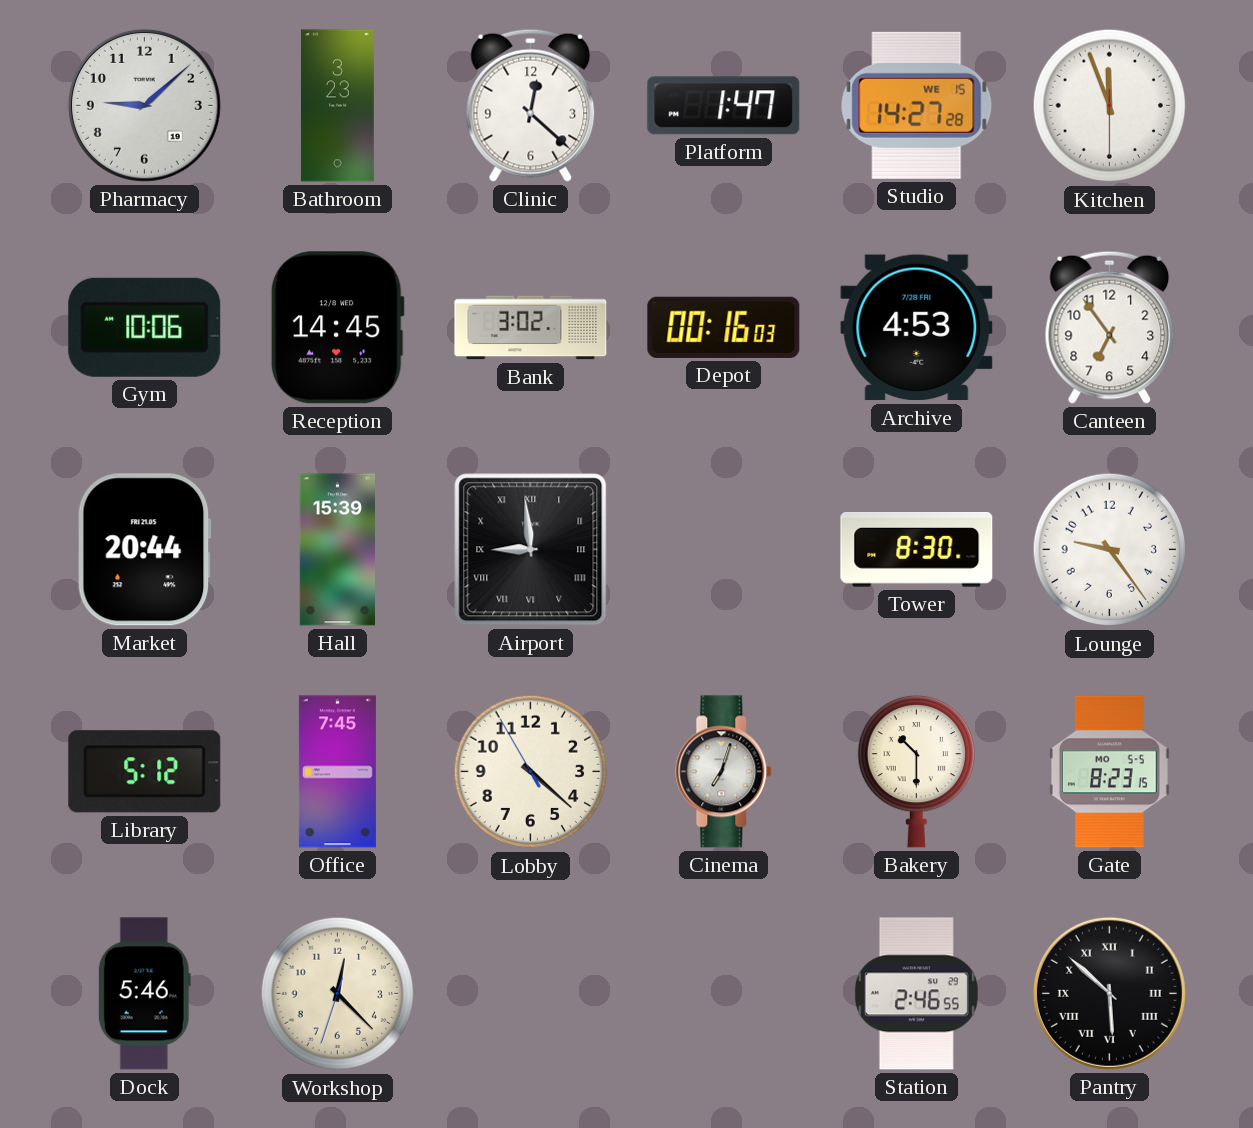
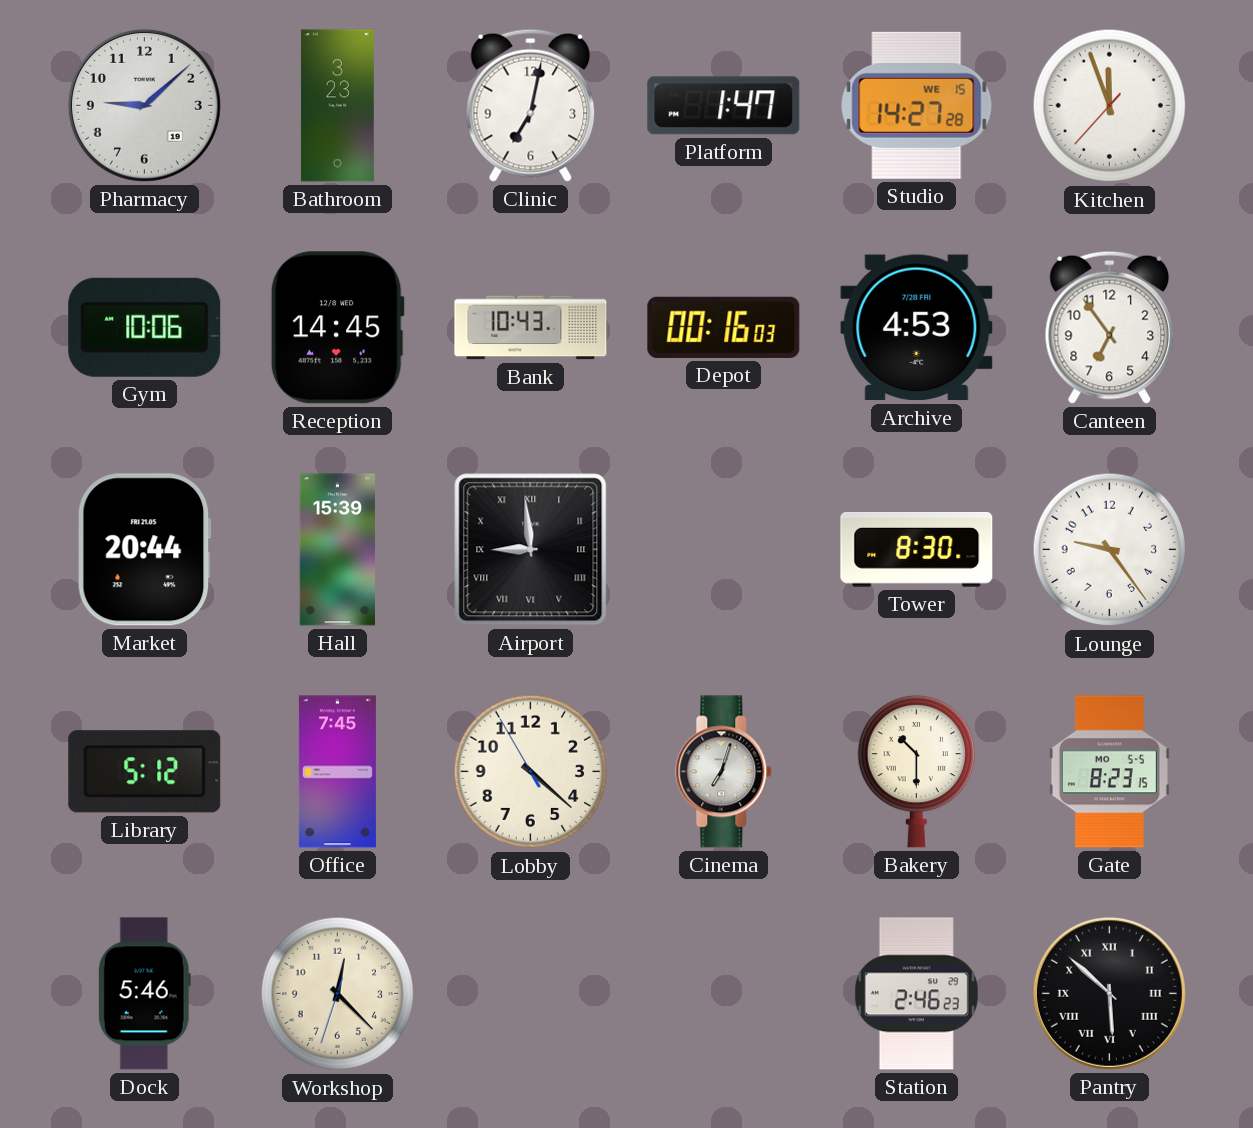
Clinic: 12:22 -> 7:02 (531, 105)
Kitchen: 11:56:30 -> 11:56:37 (1110, 106)
Bank: 3:02 -> 10:43 (531, 328)
Station: 2:46:55 -> 2:46:23 (916, 994)
